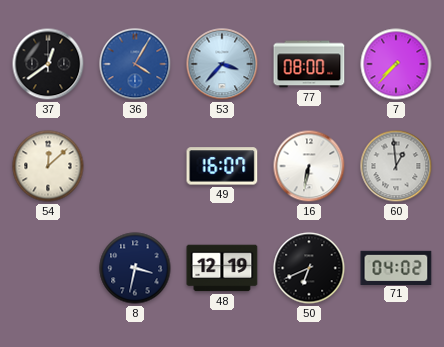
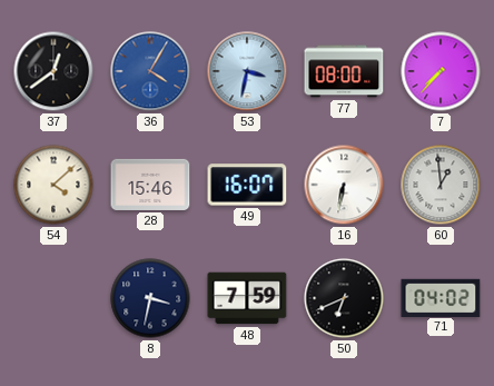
53: 3:37 -> 3:32 (247, 71)
54: 12:08 -> 4:08 (53, 185)
28: none -> 15:46 (150, 185)
48: 12:19 -> 7:59 (247, 298)
